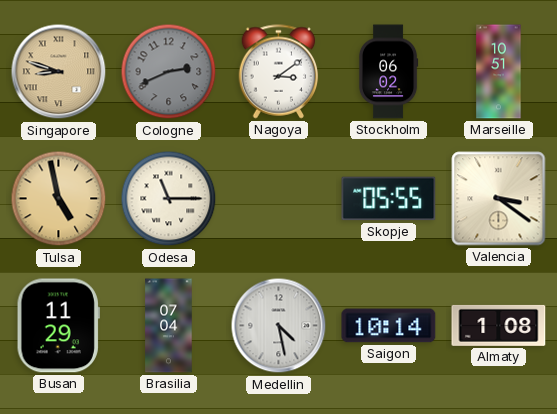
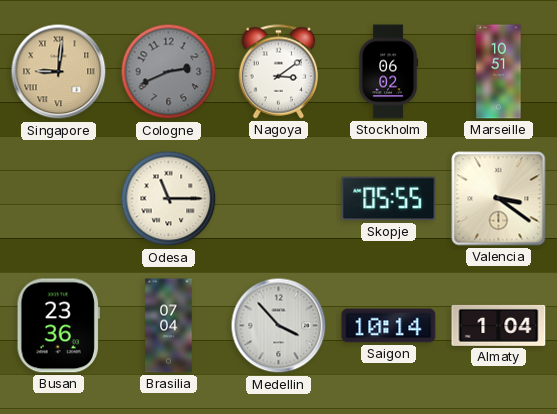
Singapore: 8:48 -> 9:01 (59, 72)
Tulsa: 4:58 -> none (59, 199)
Busan: 11:29 -> 23:36 (58, 326)
Medellin: 4:28 -> 3:53 (279, 326)
Almaty: 1:08 -> 1:04 (499, 325)
